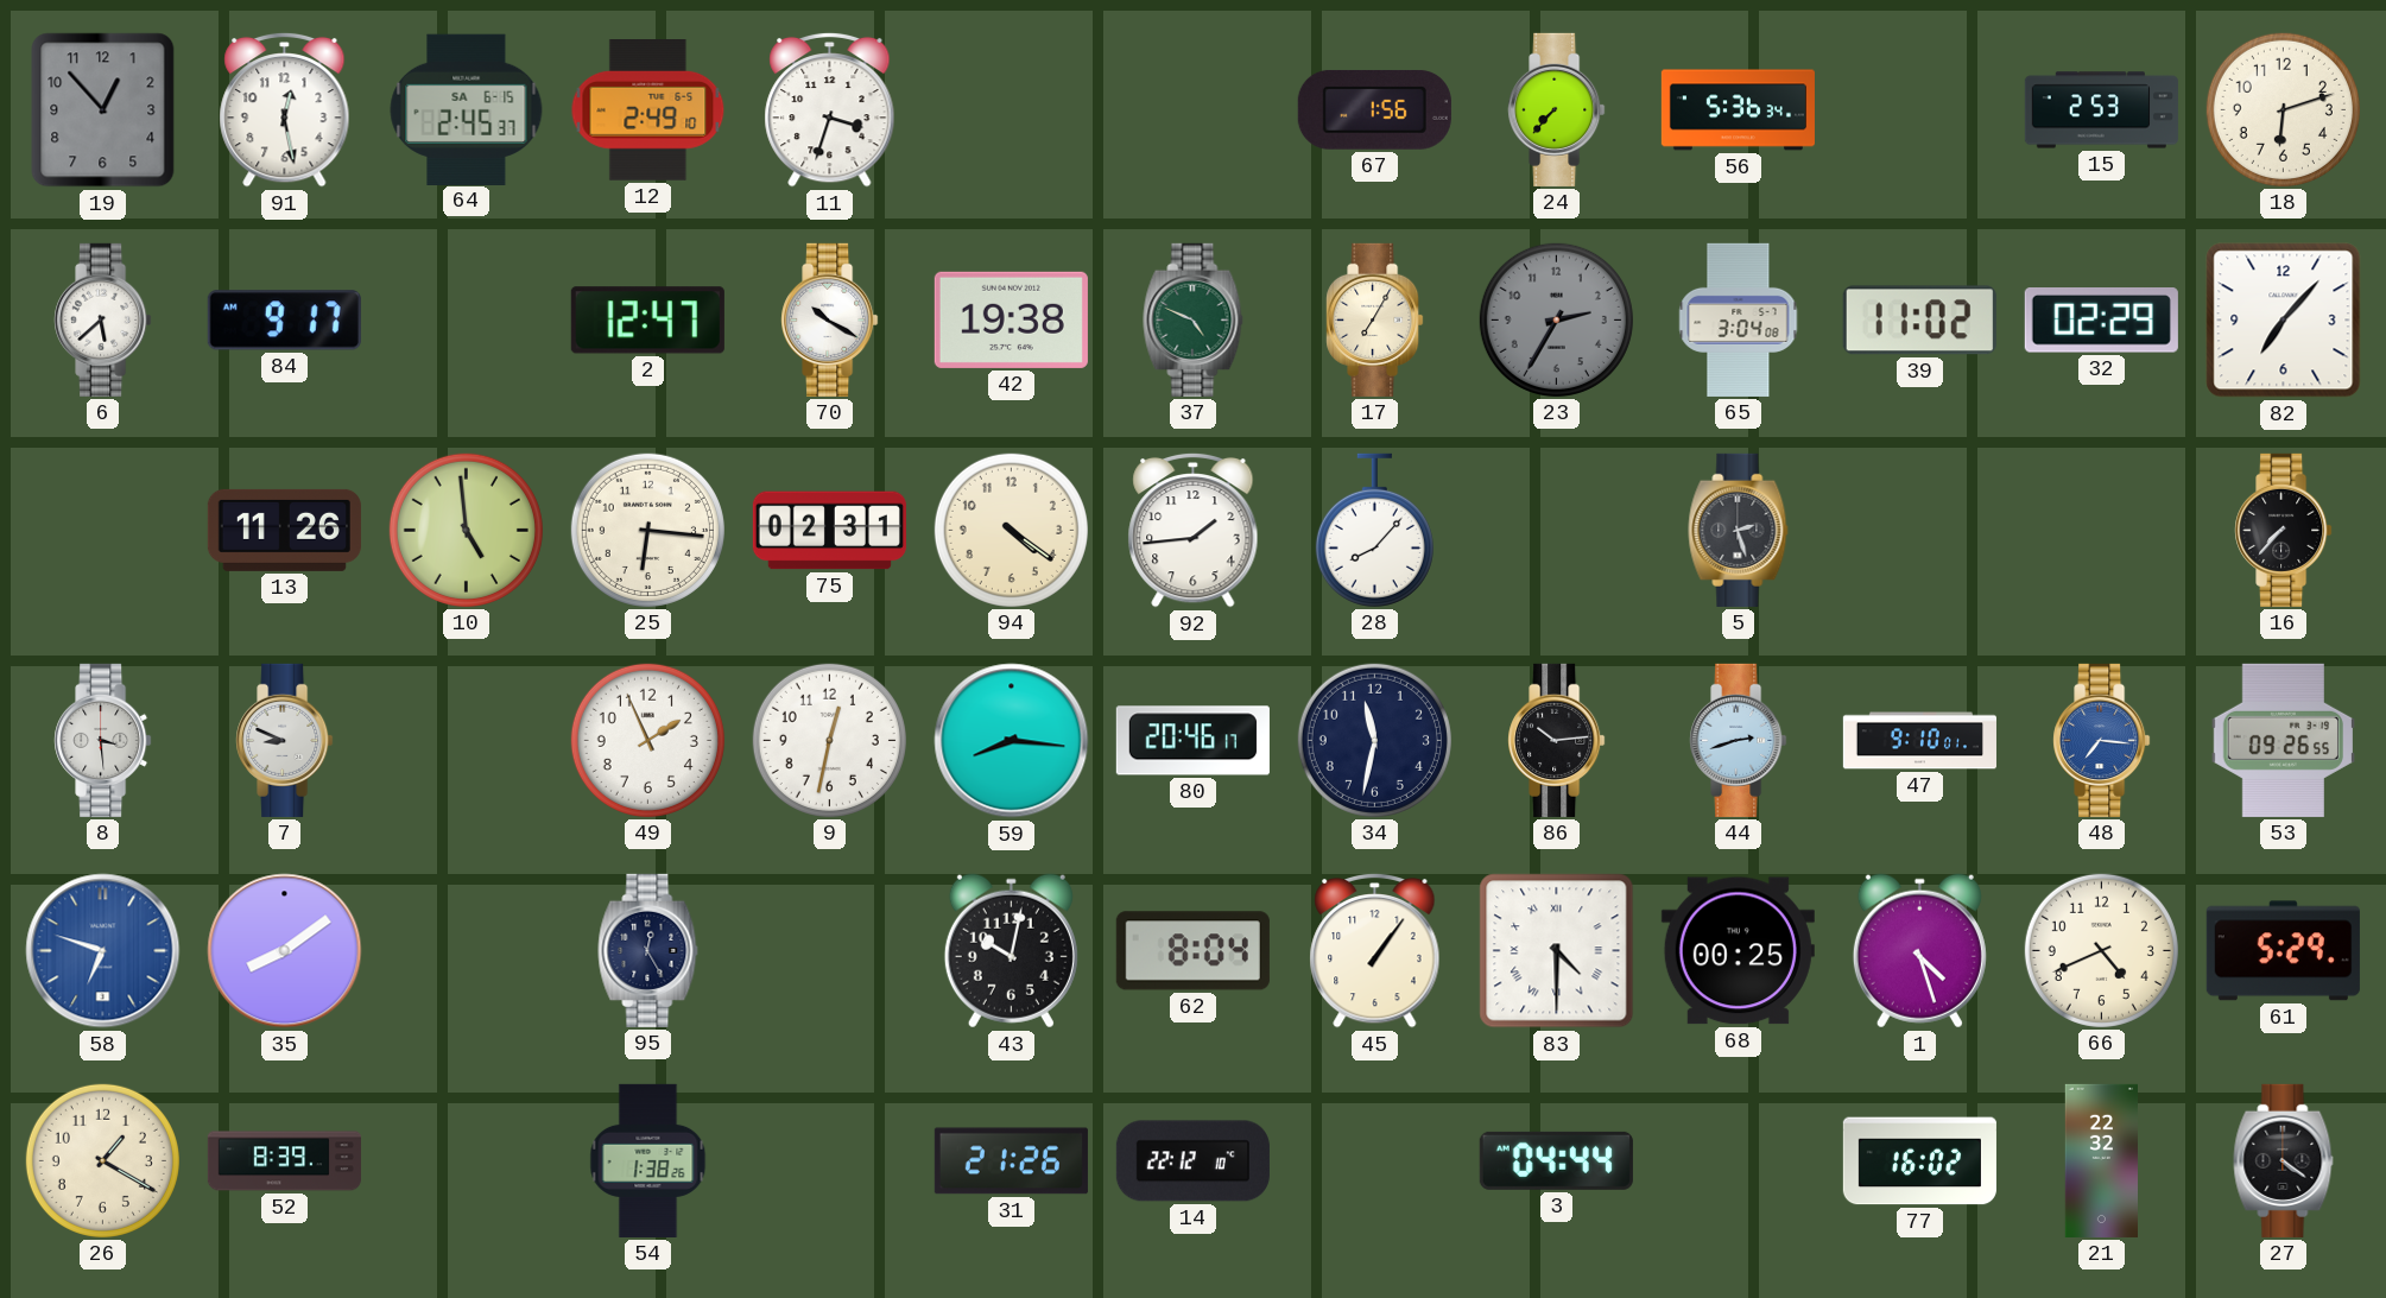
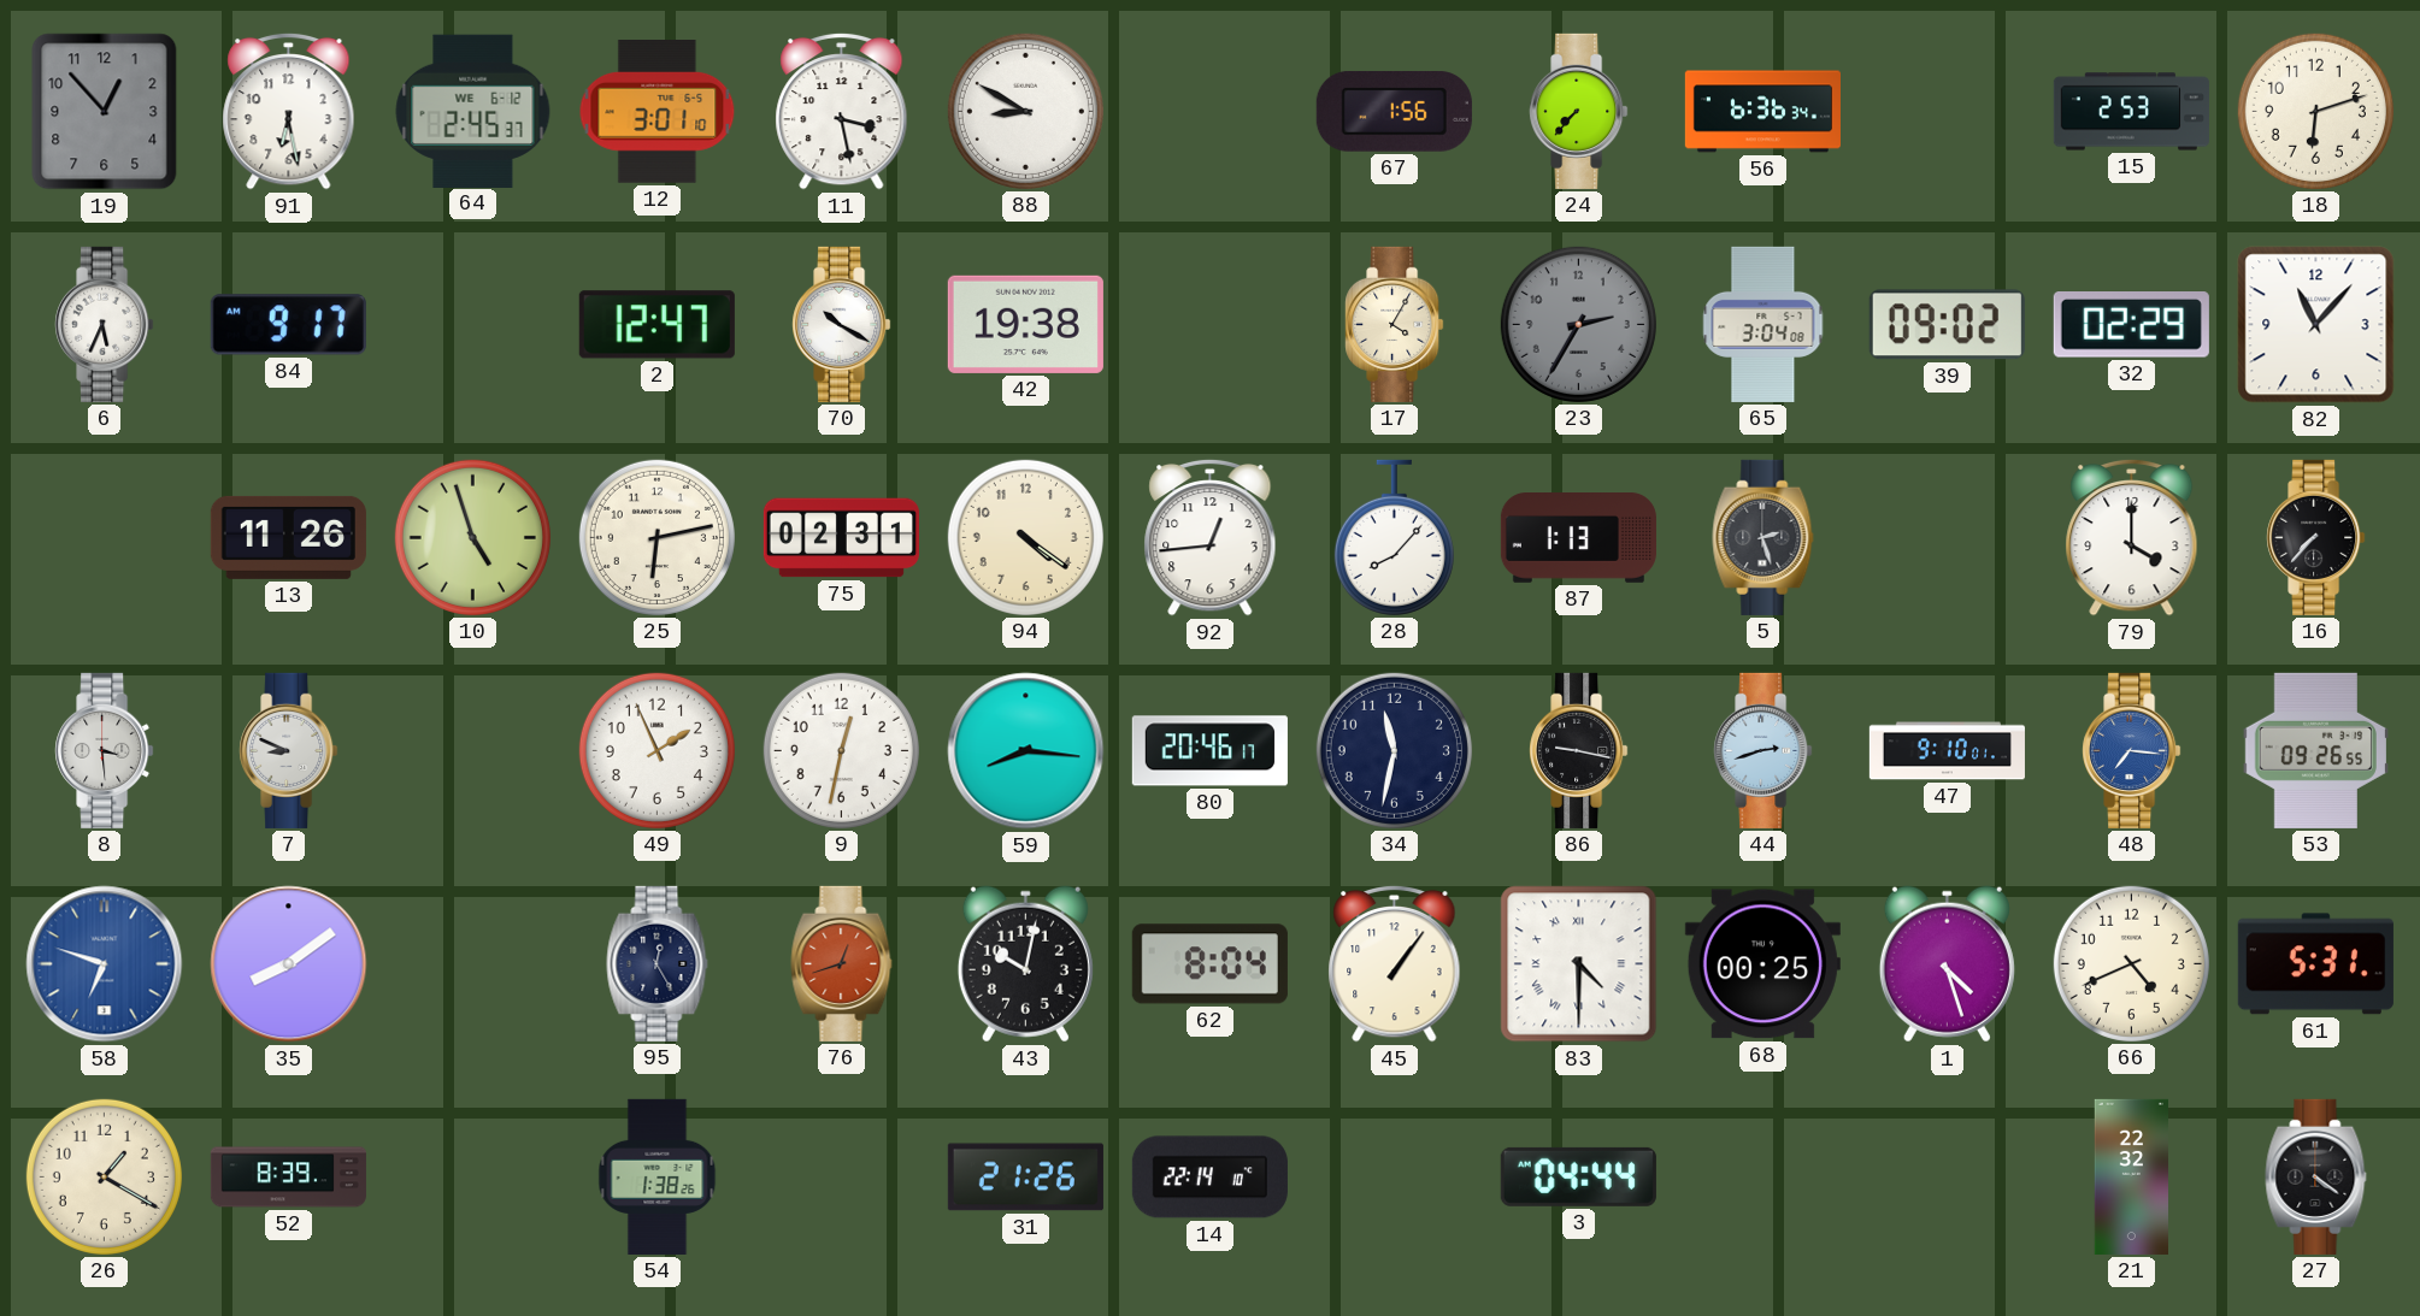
91: 12:28 -> 6:28 (289, 111)
64 date: SA 6-15 -> WE 6-12 (473, 111)
12: 2:49 -> 3:01 (658, 112)
11: 3:33 -> 3:28 (842, 111)
88: none -> 8:50 (1025, 111)
56: 5:36 -> 6:36 (1762, 112)
6: 5:38 -> 5:34 (105, 324)
37: 4:49 -> none (1194, 319)
17: 7:05 -> 4:05 (1395, 324)
39: 11:02 -> 09:02 (1947, 325)
82: 7:07 -> 11:07 (2316, 325)
10: 4:59 -> 4:57 (472, 537)
25: 6:16 -> 6:13 (656, 537)
92: 1:44 -> 12:44 (1211, 537)
87: none -> 1:13 (1578, 538)
79: none -> 4:00 (2132, 537)
86: 10:14 -> 9:17 (1579, 750)
76: none -> 12:42 (842, 963)
61: 5:29 -> 5:31 (2315, 964)
14: 22:12 -> 22:14 (1209, 1178)
77: 16:02 -> none (1919, 1161)
